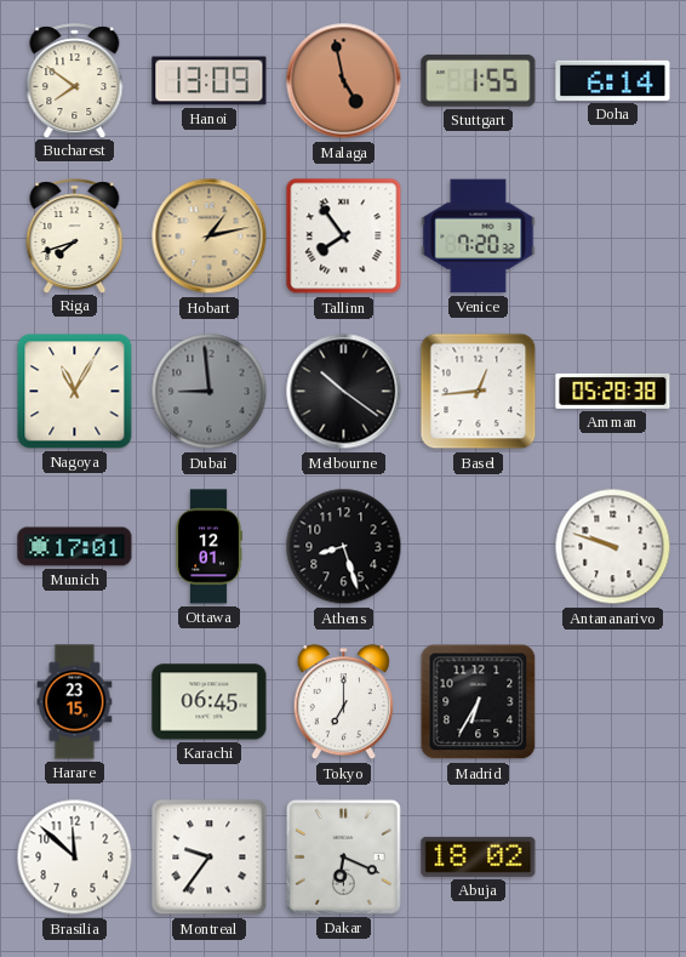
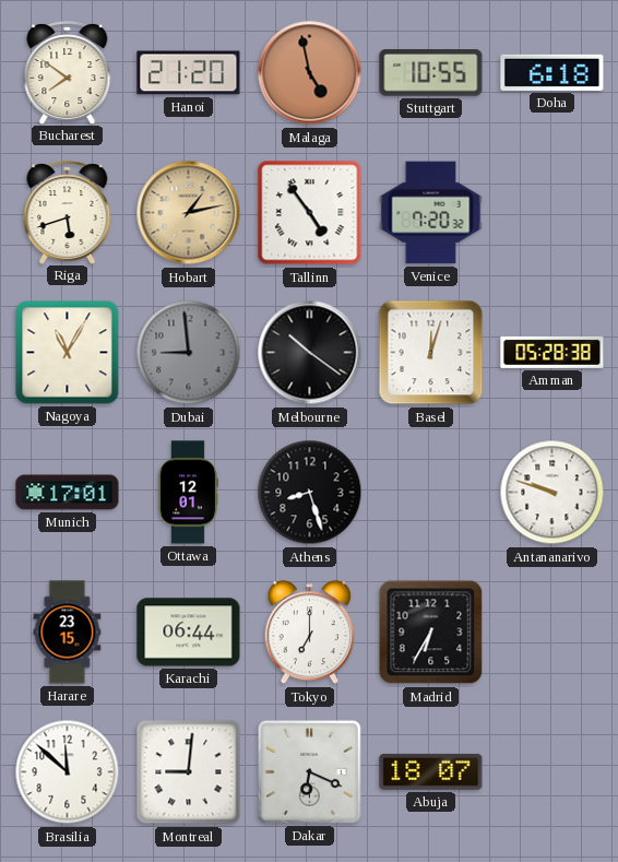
Hanoi: 13:09 -> 21:20 (189, 73)
Stuttgart: 1:55 -> 10:55 (431, 73)
Doha: 6:14 -> 6:18 (552, 72)
Riga: 7:42 -> 5:42 (68, 212)
Tallinn: 7:54 -> 4:54 (310, 213)
Basel: 12:44 -> 12:03 (431, 353)
Karachi: 06:45 -> 06:44 (189, 633)
Montreal: 9:36 -> 9:01 (189, 772)
Abuja: 18:02 -> 18:07 (431, 771)
